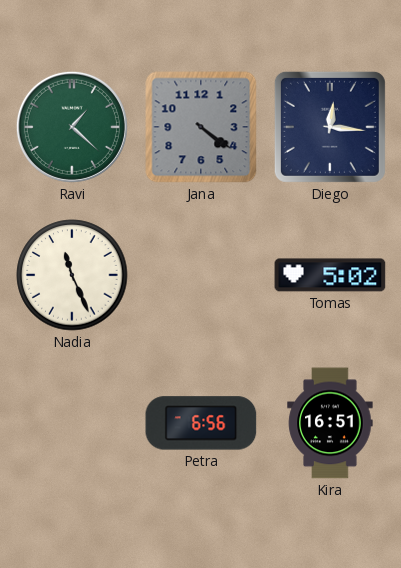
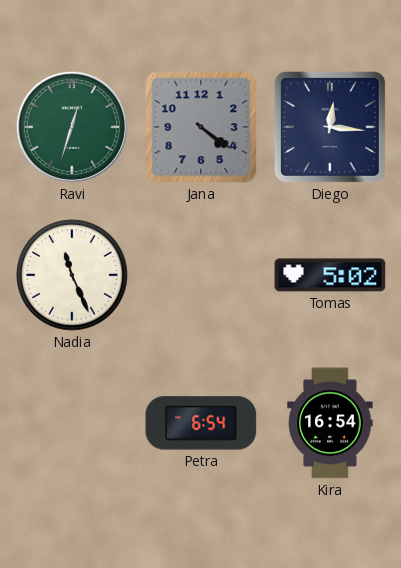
Ravi: 1:22 -> 12:33 (72, 127)
Petra: 6:56 -> 6:54 (201, 423)
Kira: 16:51 -> 16:54 (330, 423)
